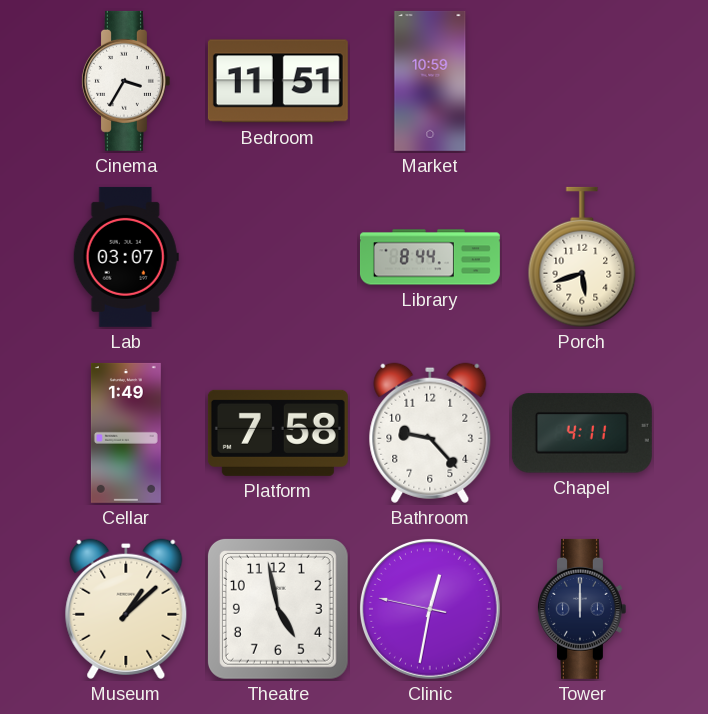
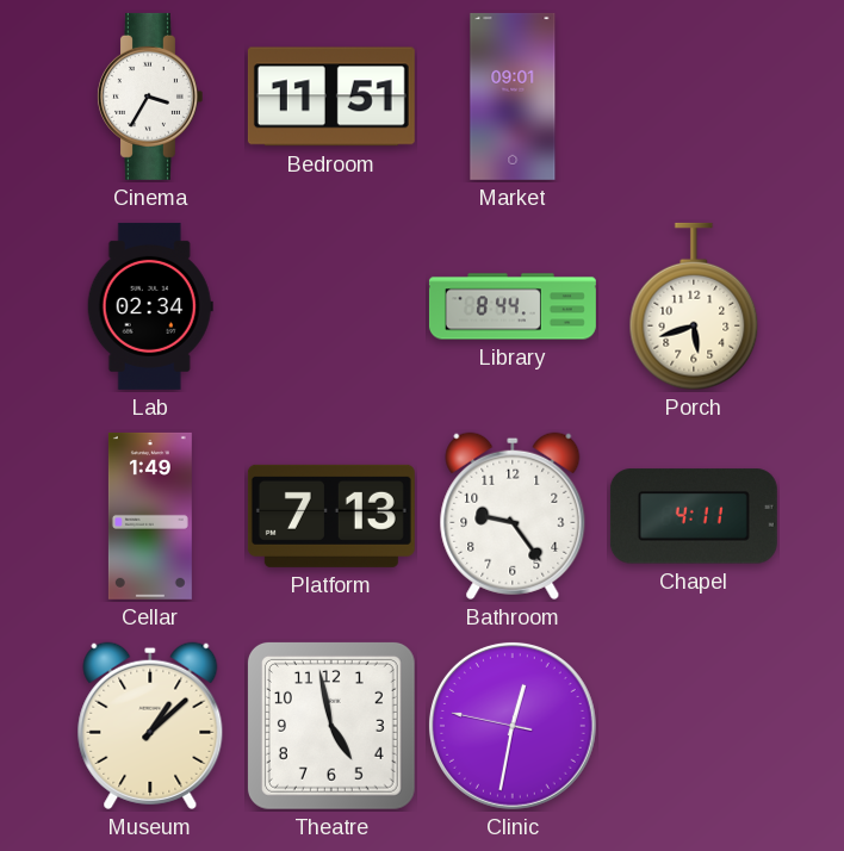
Market: 10:59 -> 09:01 (513, 97)
Lab: 03:07 -> 02:34 (150, 306)
Platform: 7:58 -> 7:13 (331, 516)
Bathroom: 9:23 -> 9:24 (513, 516)
Tower: 12:00 -> none (582, 609)
